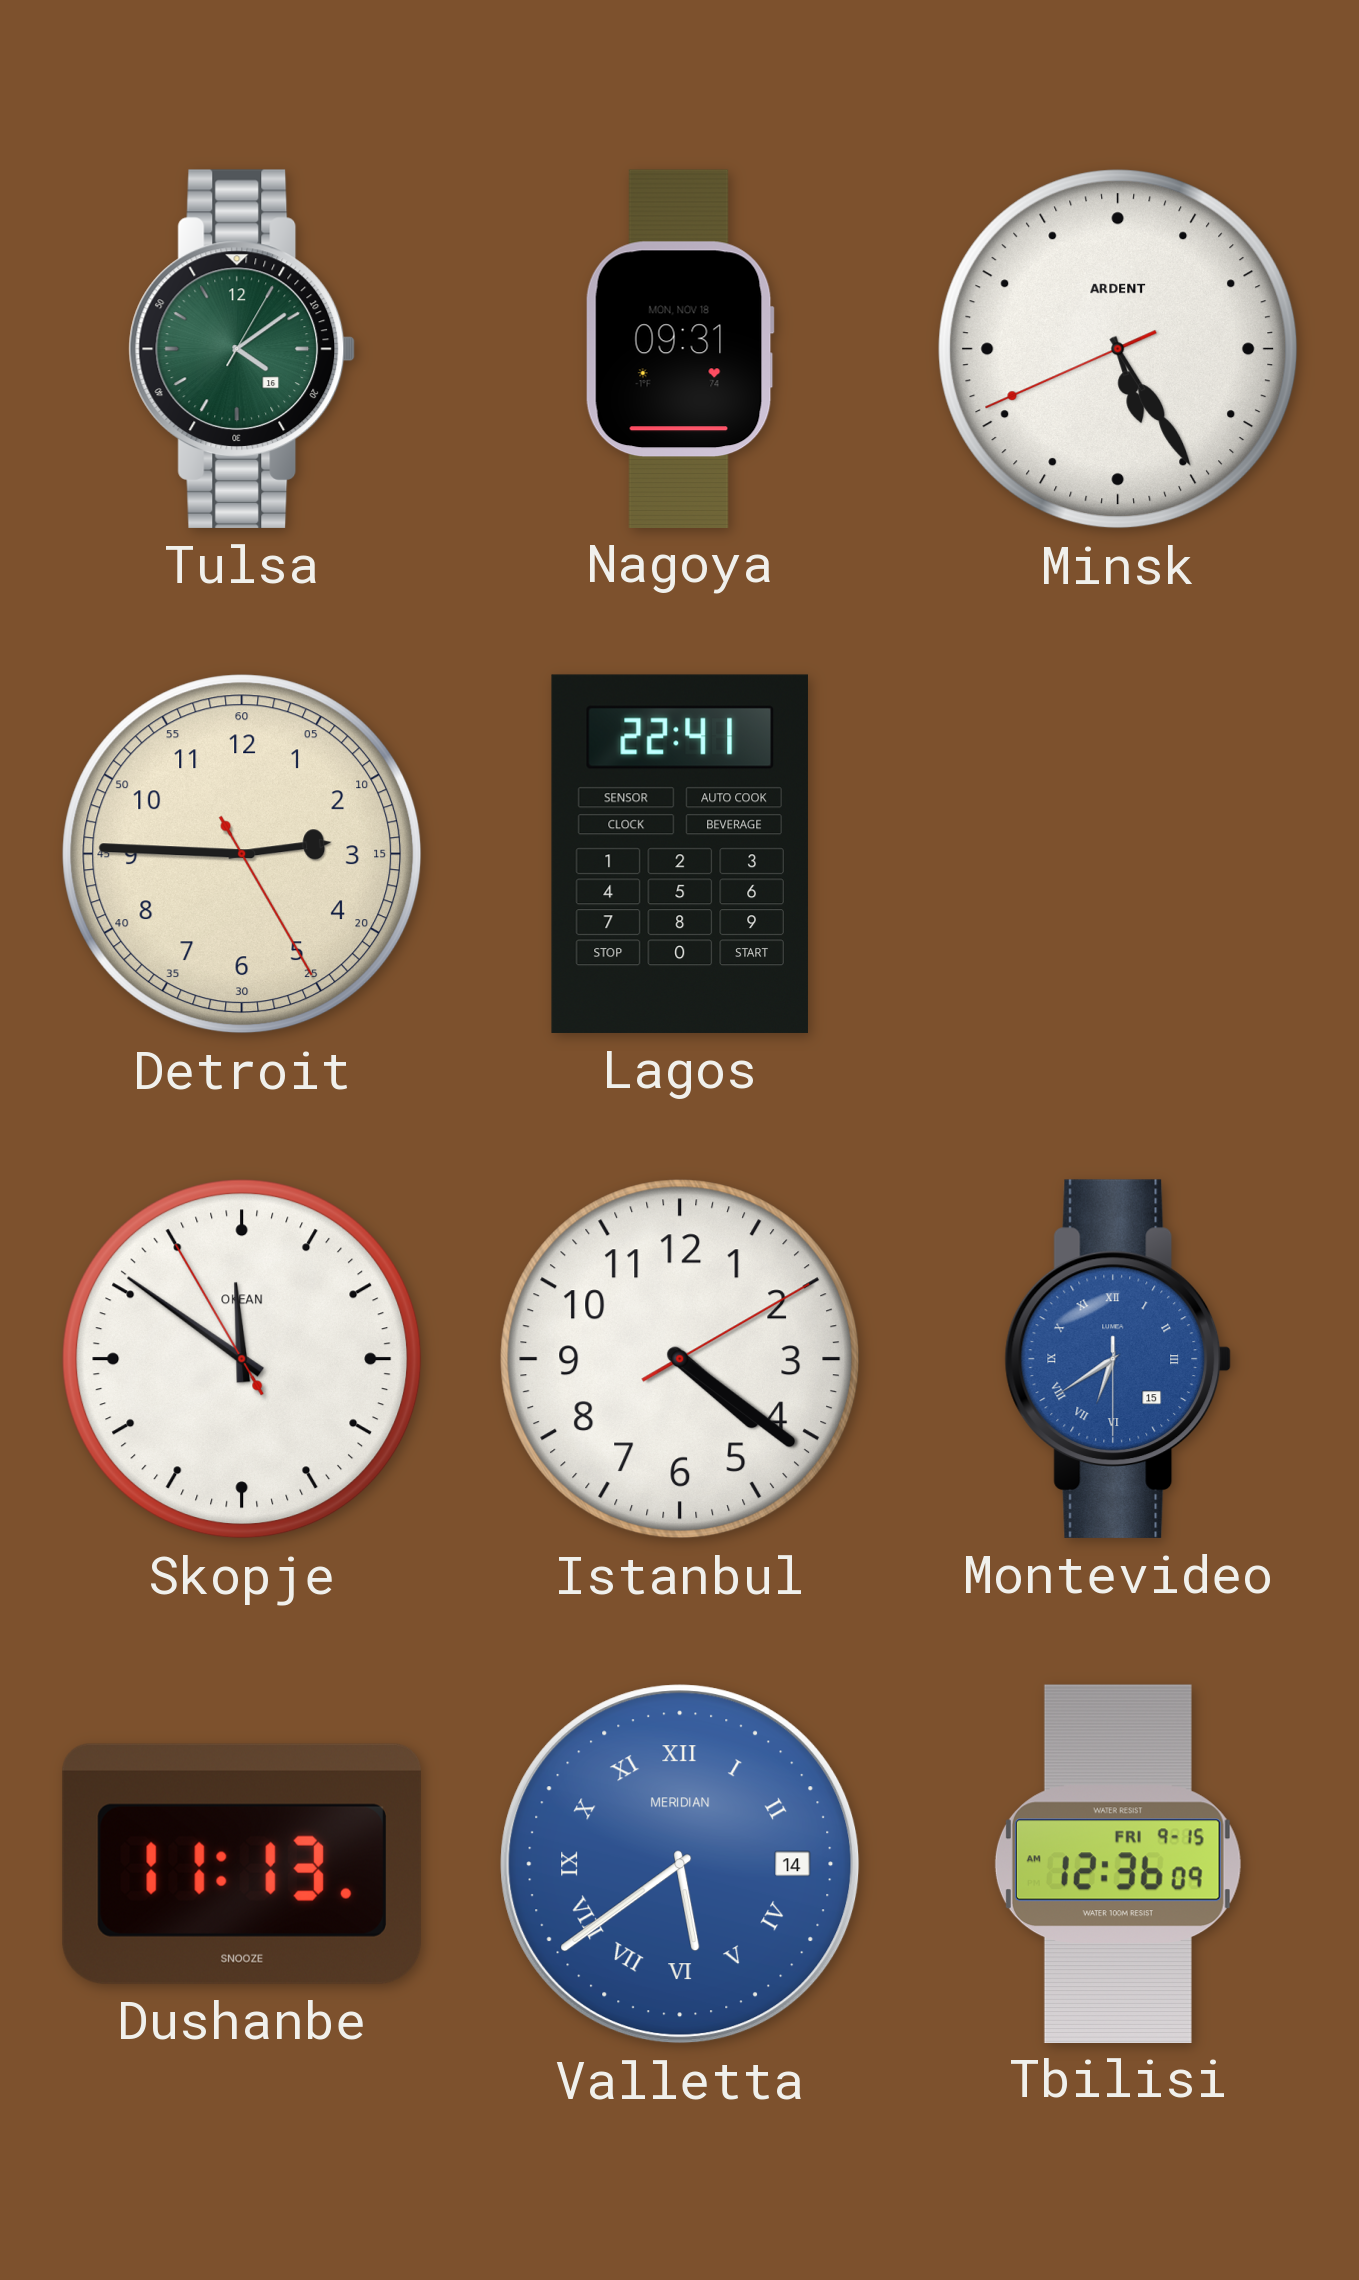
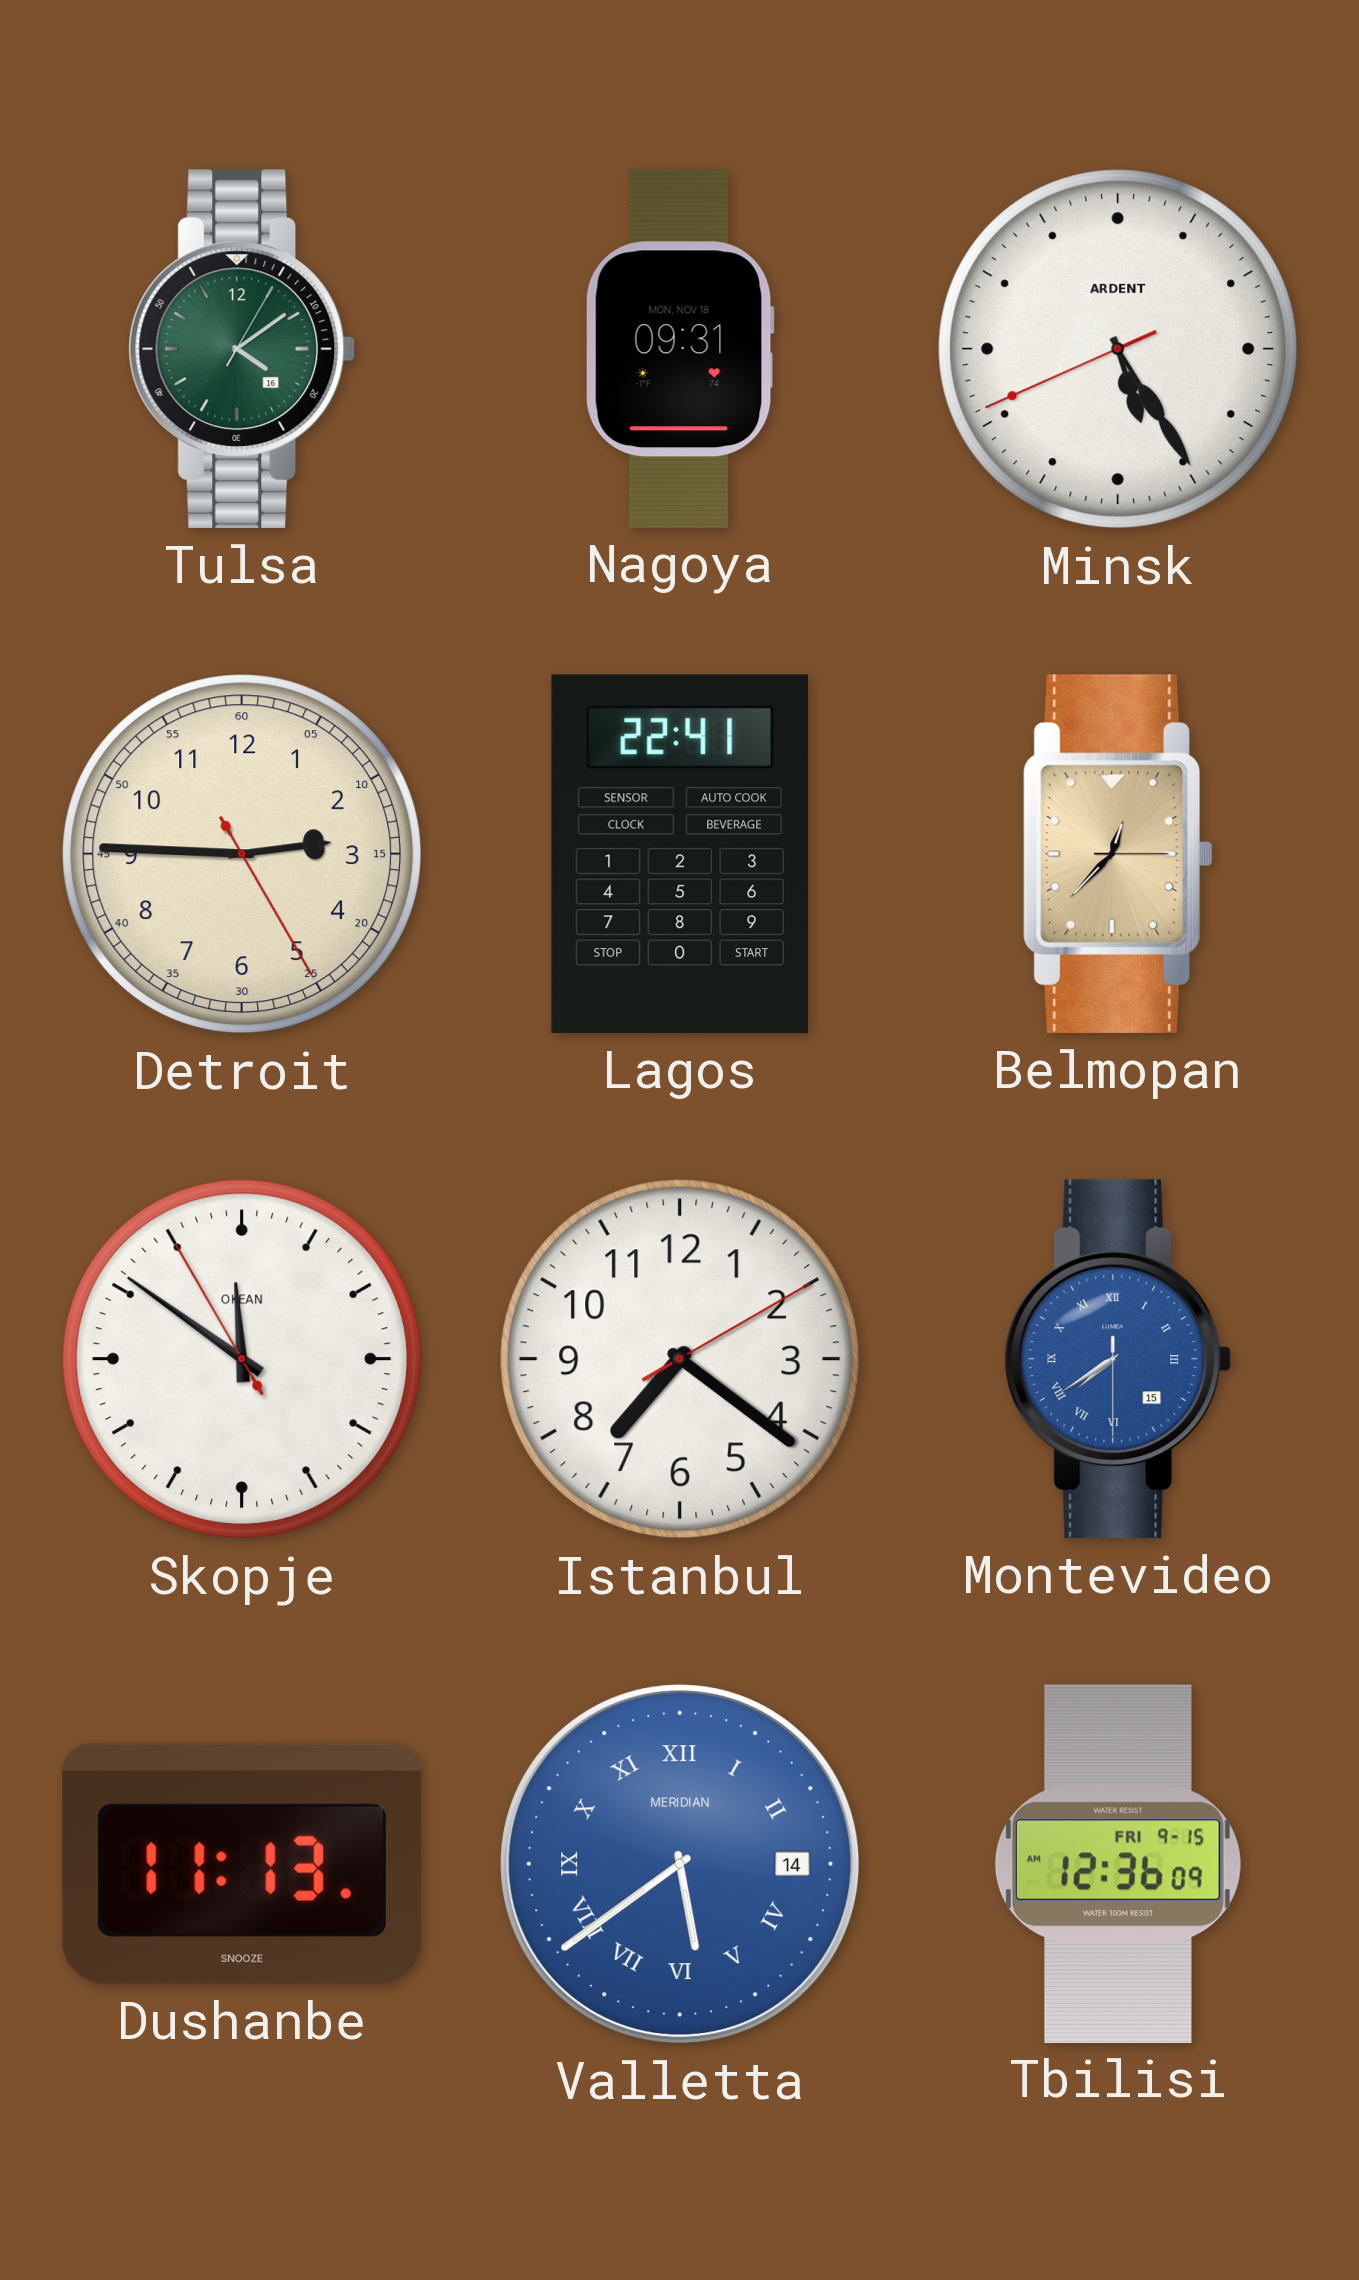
Belmopan: none -> 12:37 (1118, 854)
Istanbul: 4:21 -> 7:21 (680, 1359)
Montevideo: 6:39 -> 7:39 (1118, 1359)
